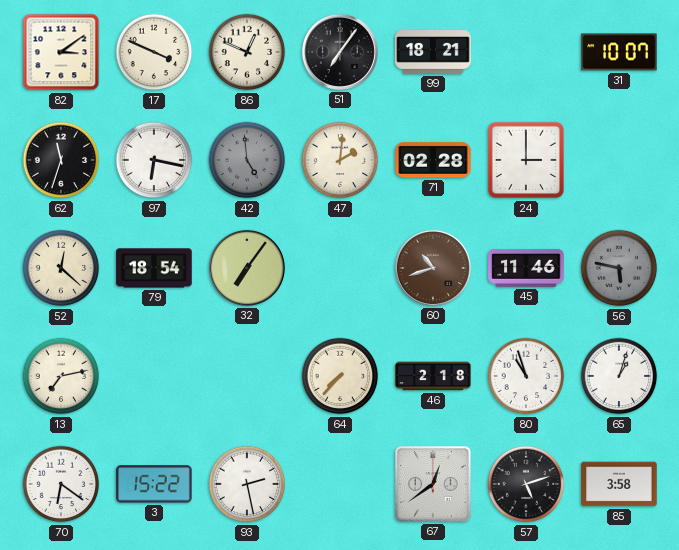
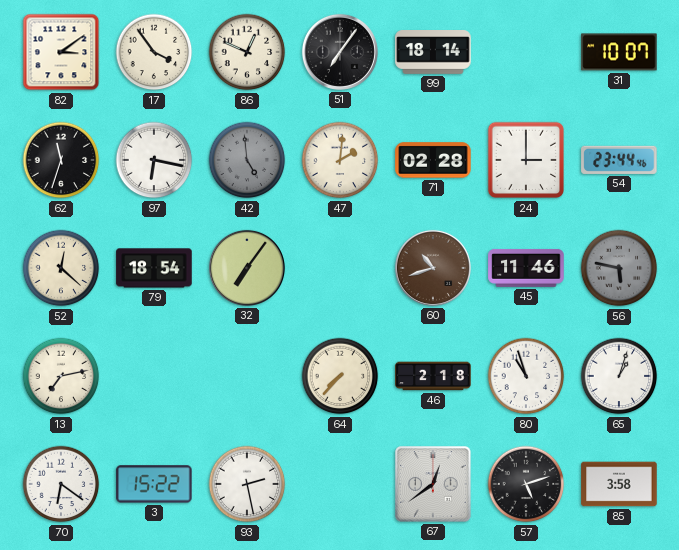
17: 3:49 -> 3:54 (154, 52)
99: 18:21 -> 18:14 (433, 53)
54: none -> 23:44 (619, 160)
